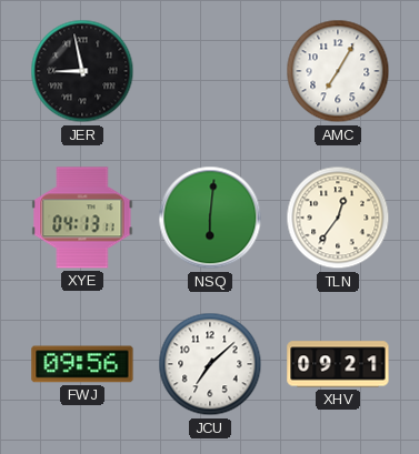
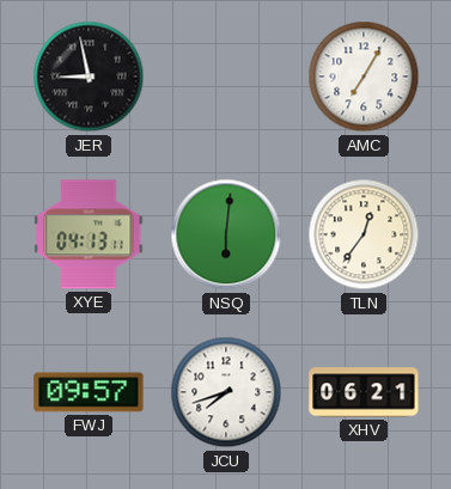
FWJ: 09:56 -> 09:57 (89, 392)
JCU: 7:08 -> 7:42 (226, 392)
XHV: 09:21 -> 06:21 (364, 392)
